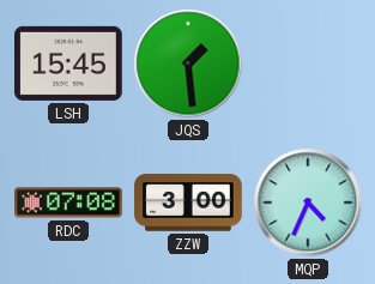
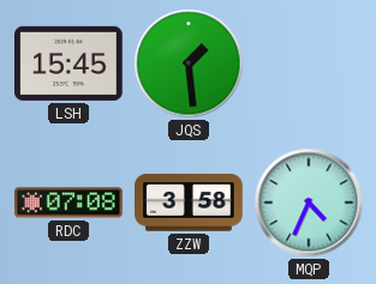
ZZW: 3:00 -> 3:58 (189, 203)
